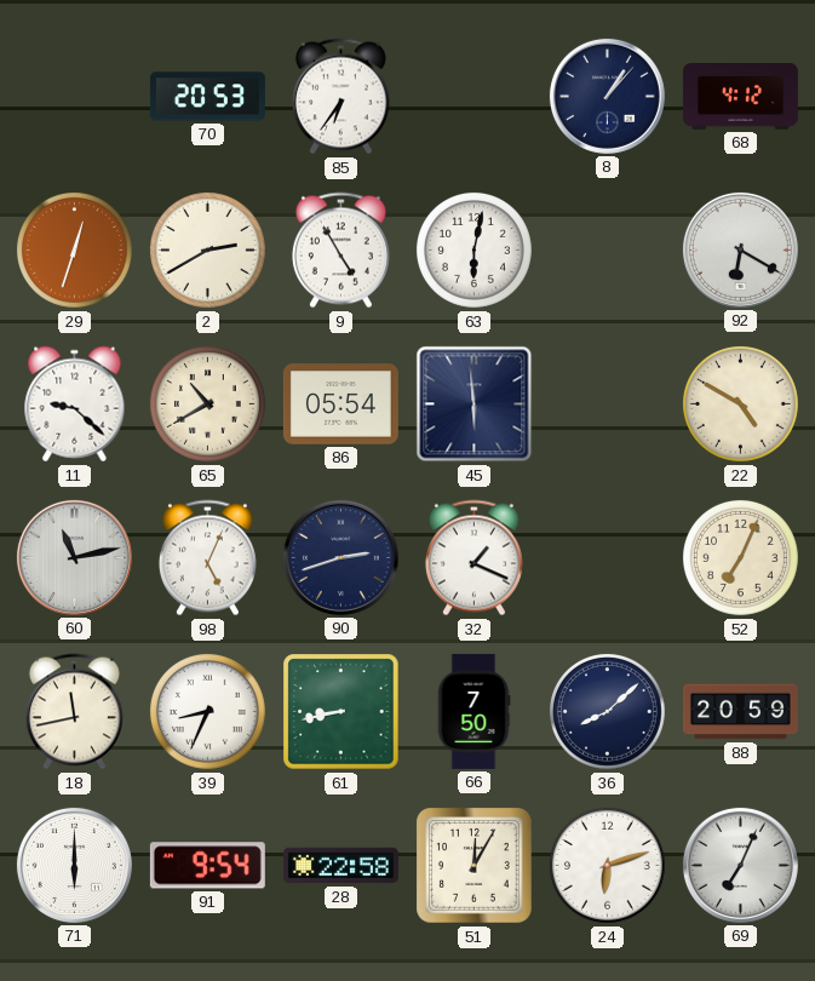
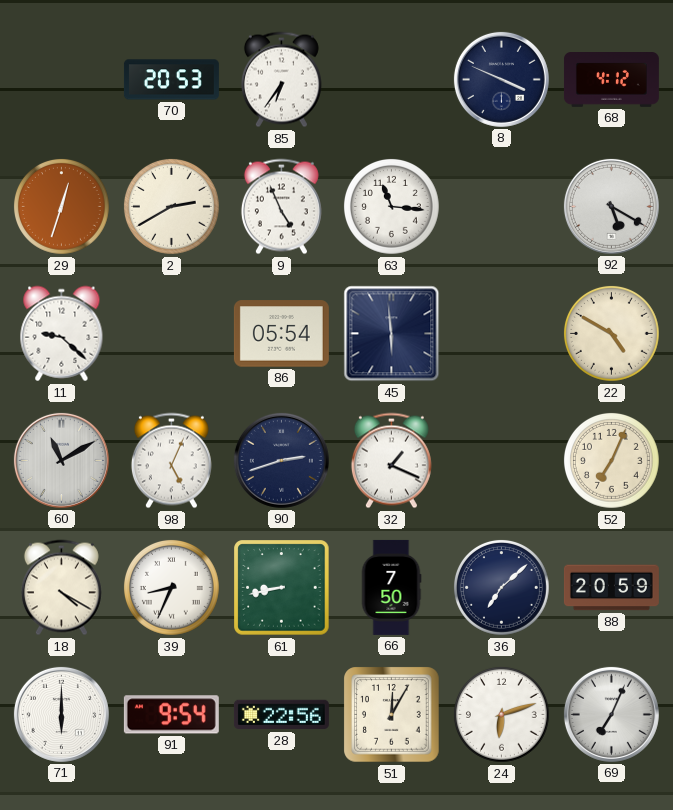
8: 1:07 -> 3:49 (501, 79)
9: 4:55 -> 4:56 (281, 207)
63: 6:02 -> 11:16 (391, 206)
92: 6:20 -> 5:20 (611, 206)
65: 10:40 -> none (207, 403)
60: 11:13 -> 11:10 (61, 460)
18: 11:43 -> 4:20 (61, 588)
36: 8:08 -> 7:08 (501, 587)
28: 22:58 -> 22:56 (281, 715)
